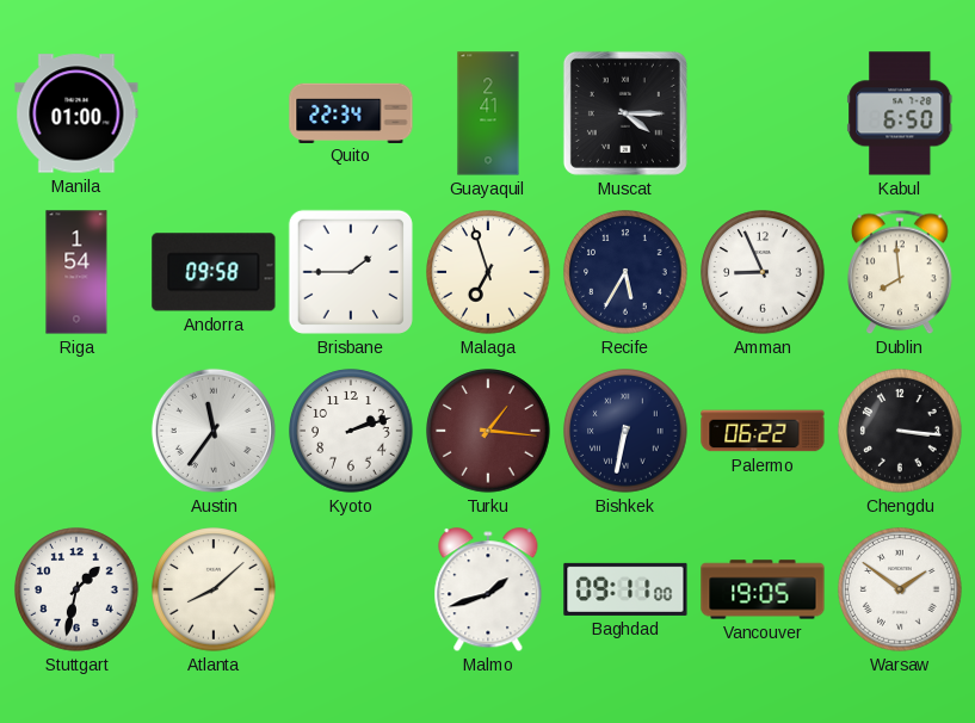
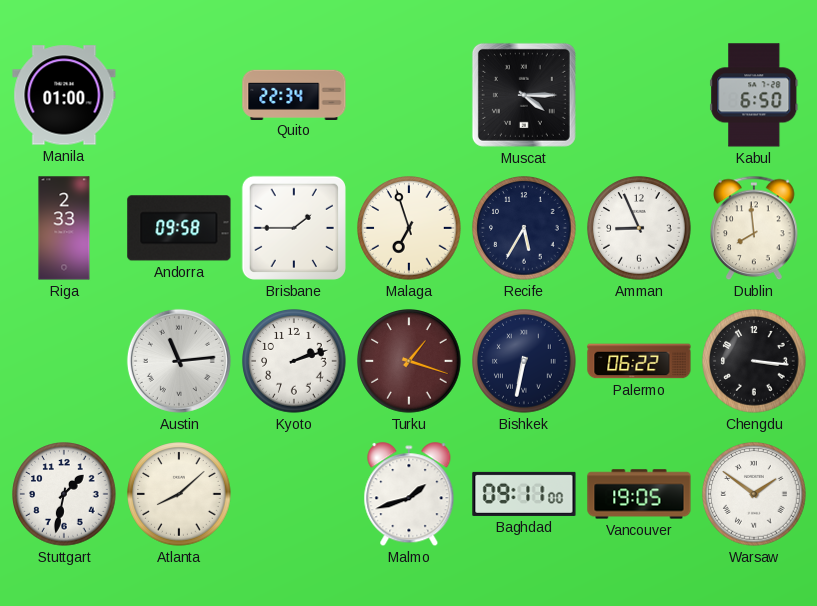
Guayaquil: 2:41 -> none (488, 113)
Riga: 1:54 -> 2:33 (64, 228)
Austin: 11:36 -> 11:14 (179, 361)
Turku: 1:16 -> 1:18 (409, 361)
